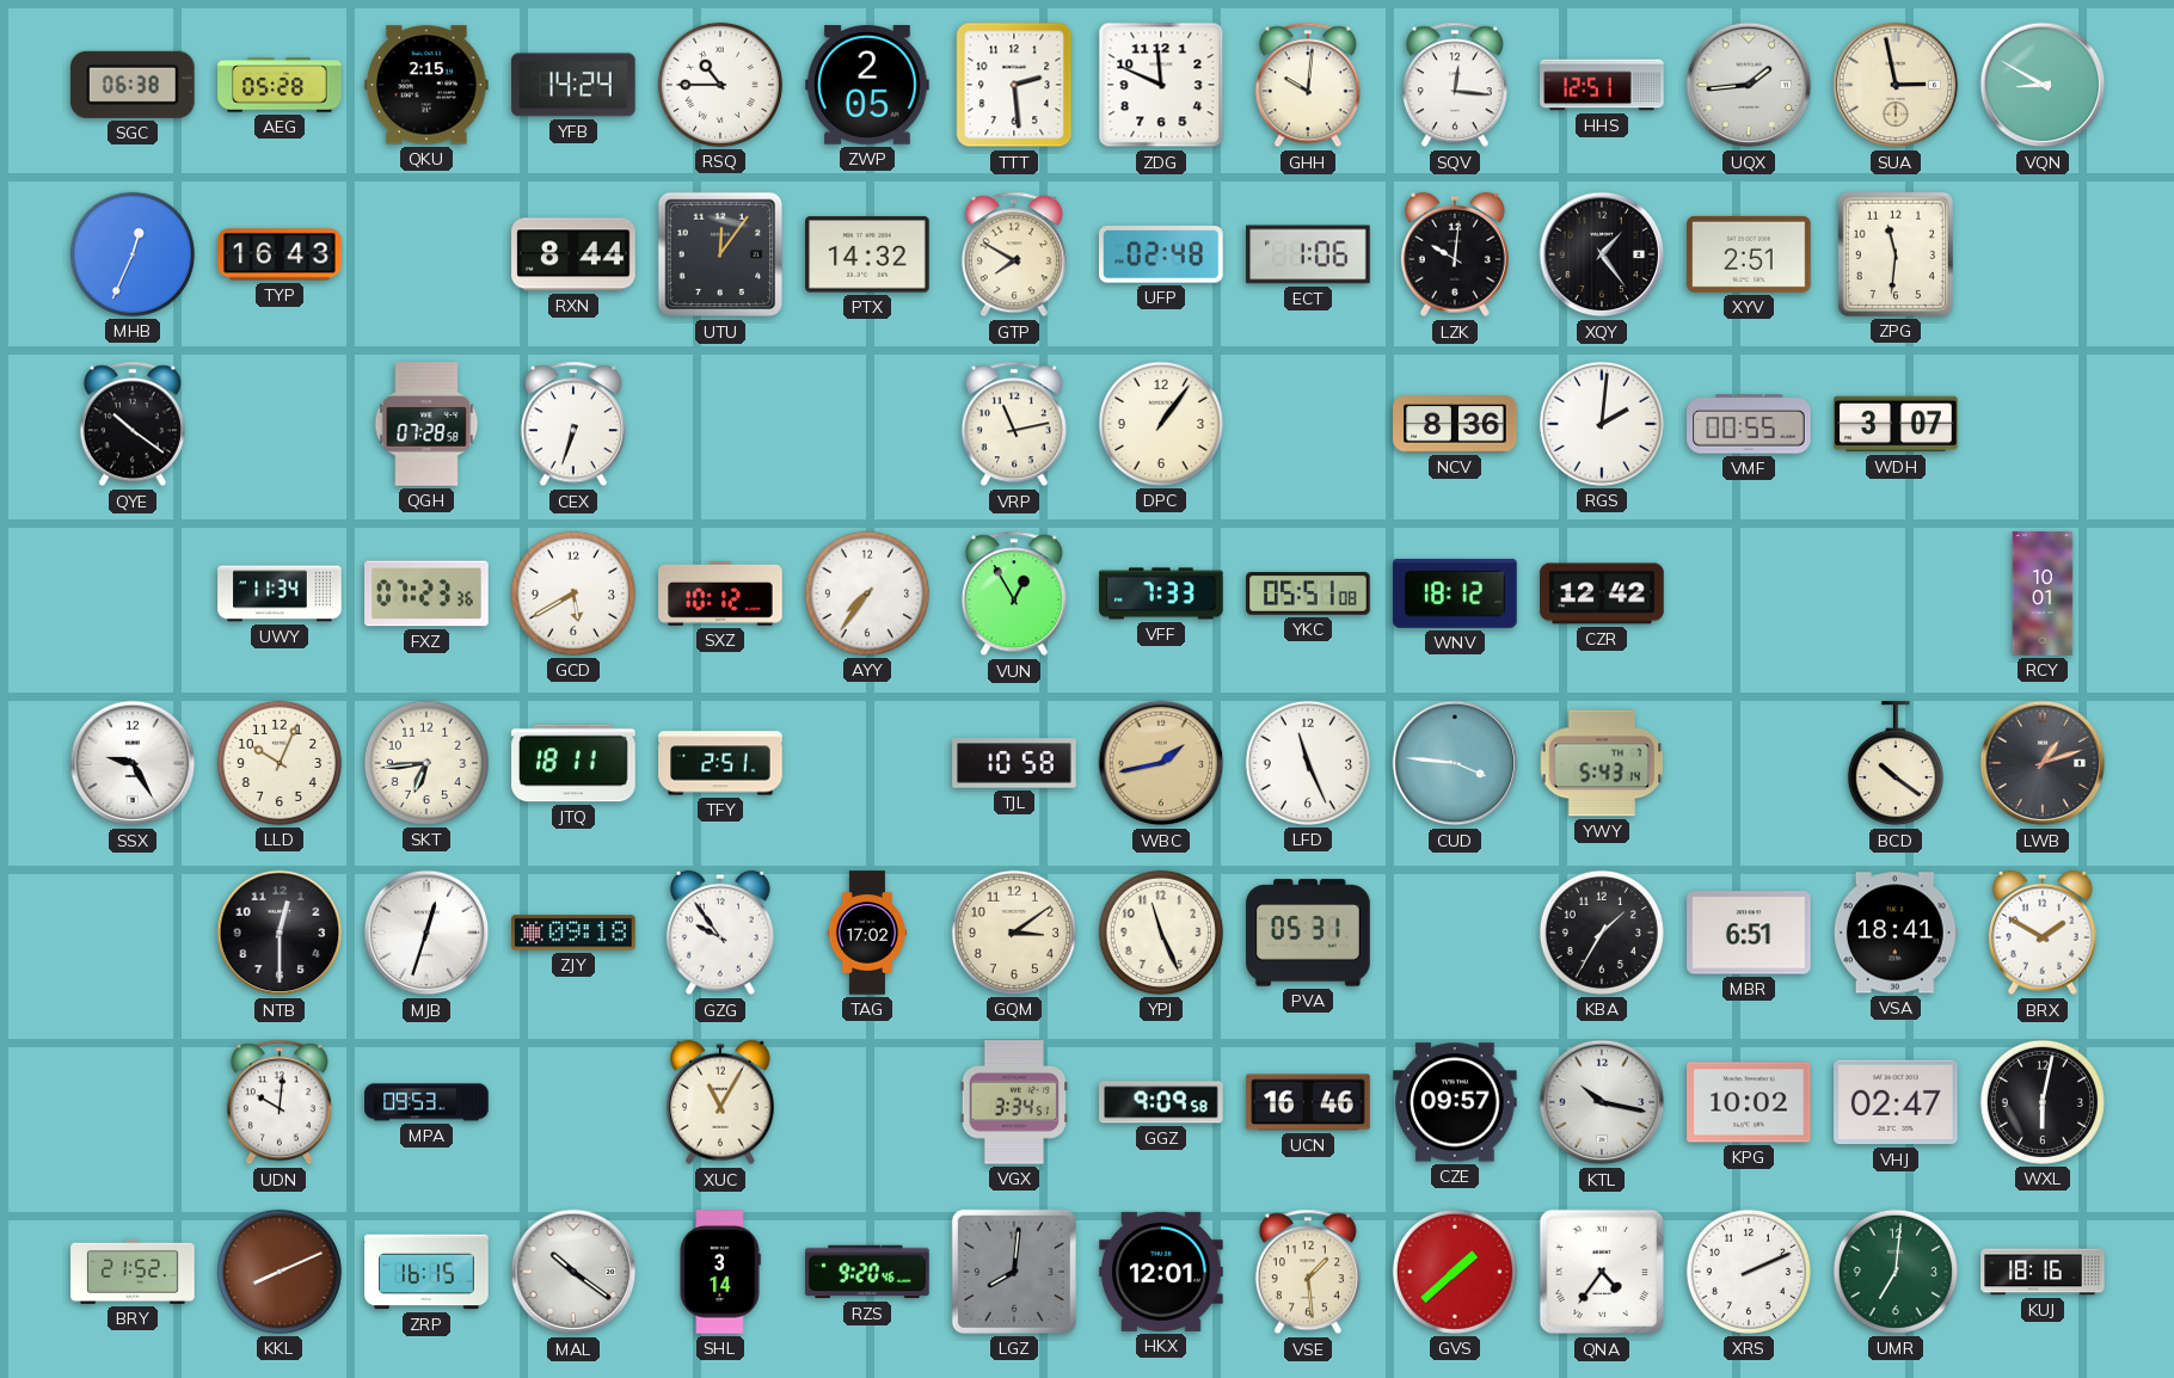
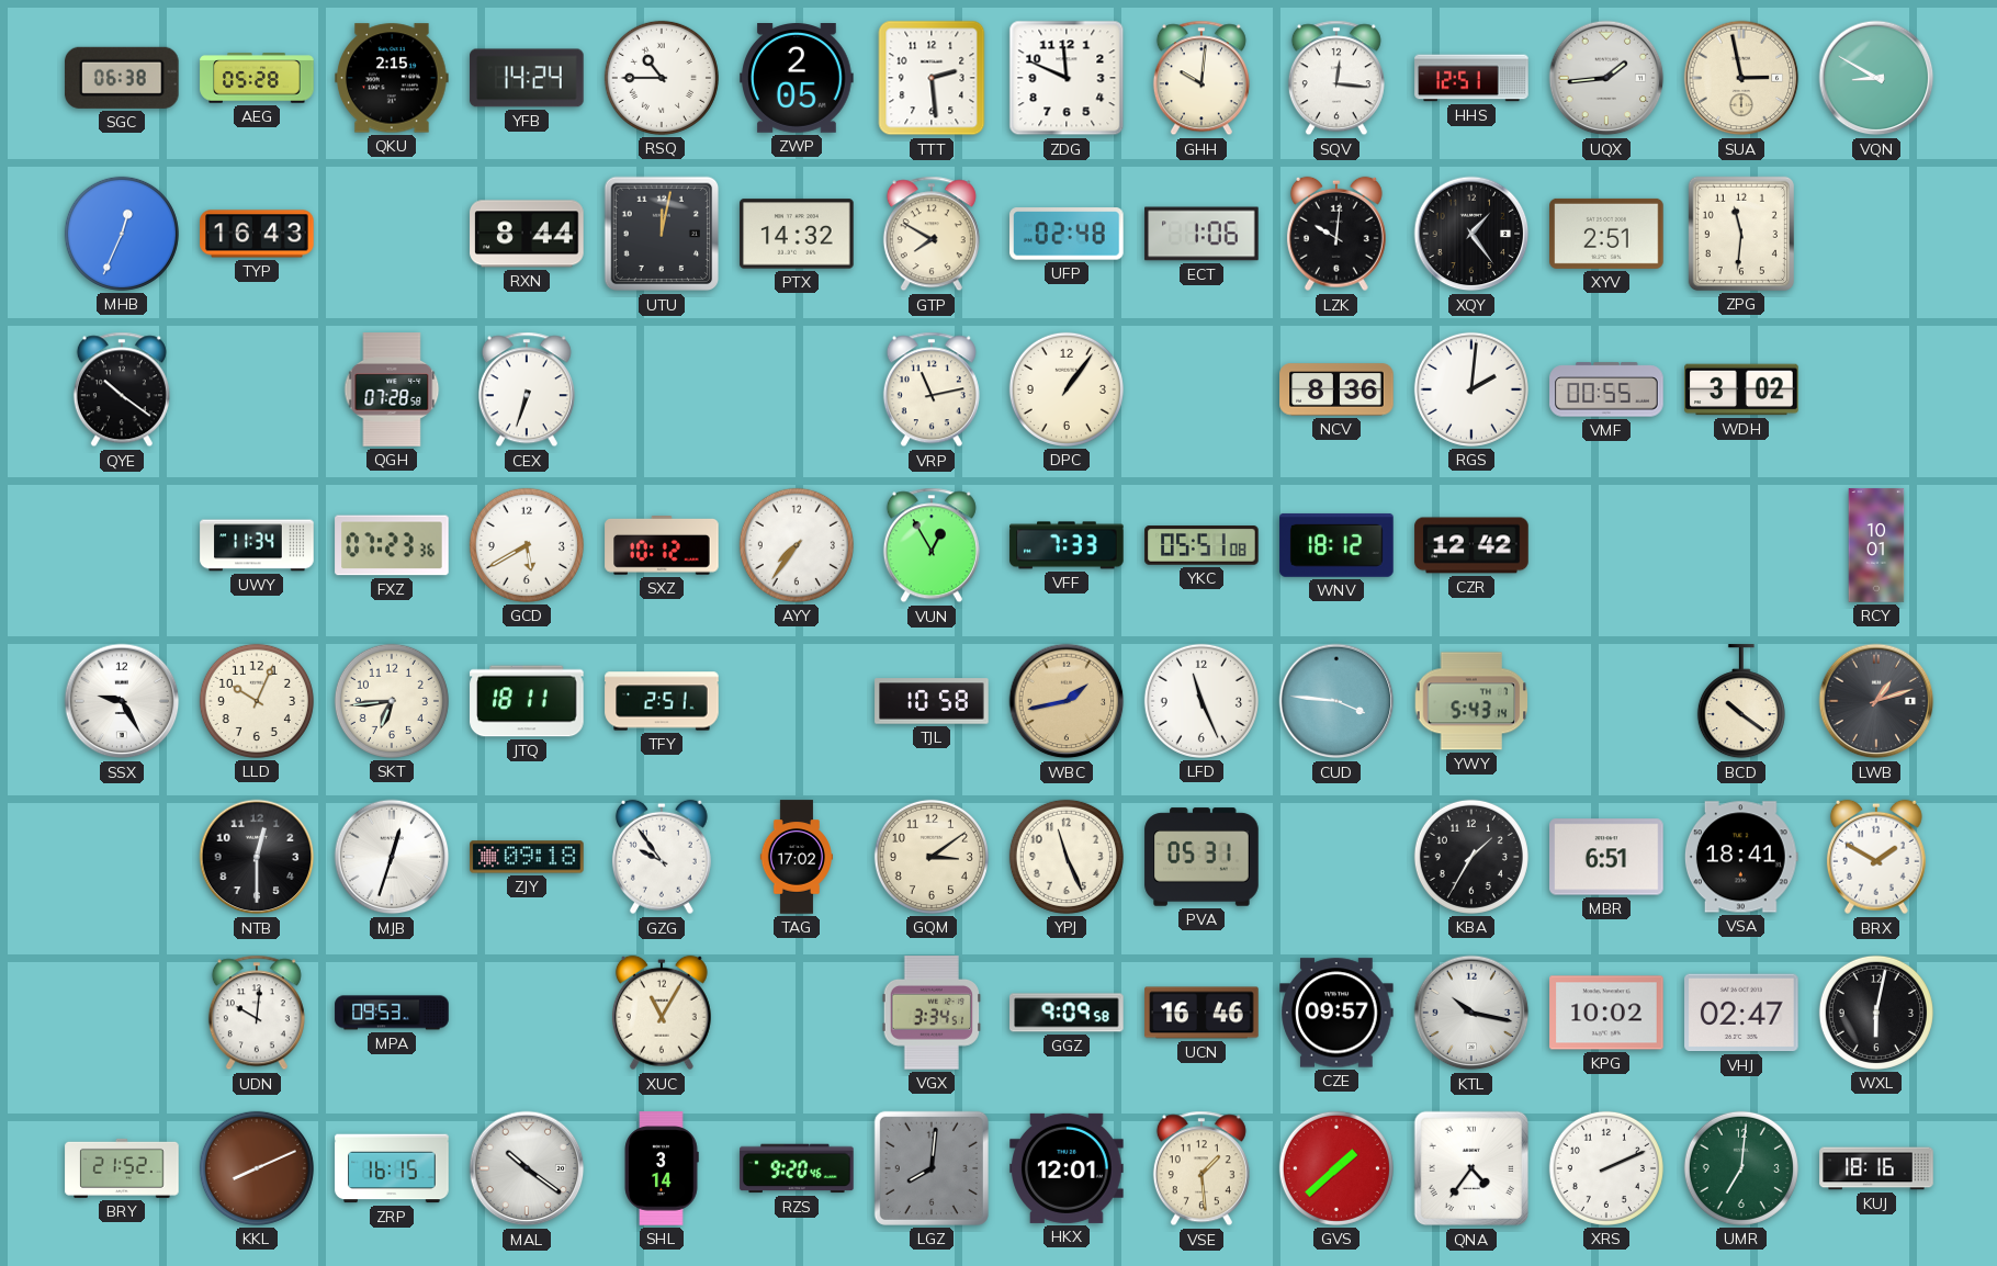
UTU: 12:06 -> 12:02 (662, 234)
WDH: 3:07 -> 3:02 (1741, 389)
